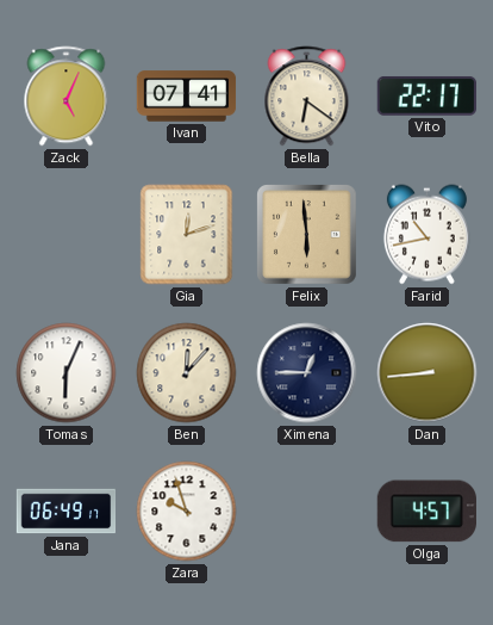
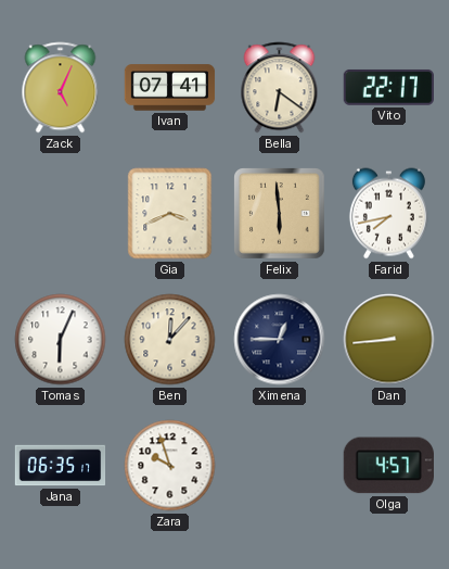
Gia: 12:12 -> 3:41 (170, 214)
Farid: 10:43 -> 7:43 (388, 214)
Jana: 06:49 -> 06:35 (61, 466)
